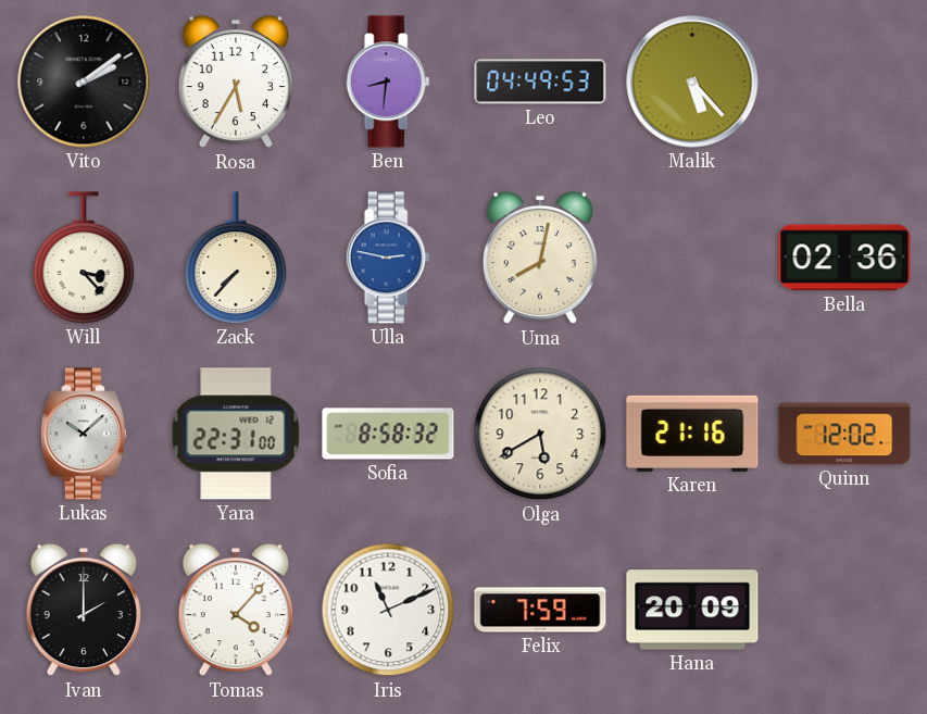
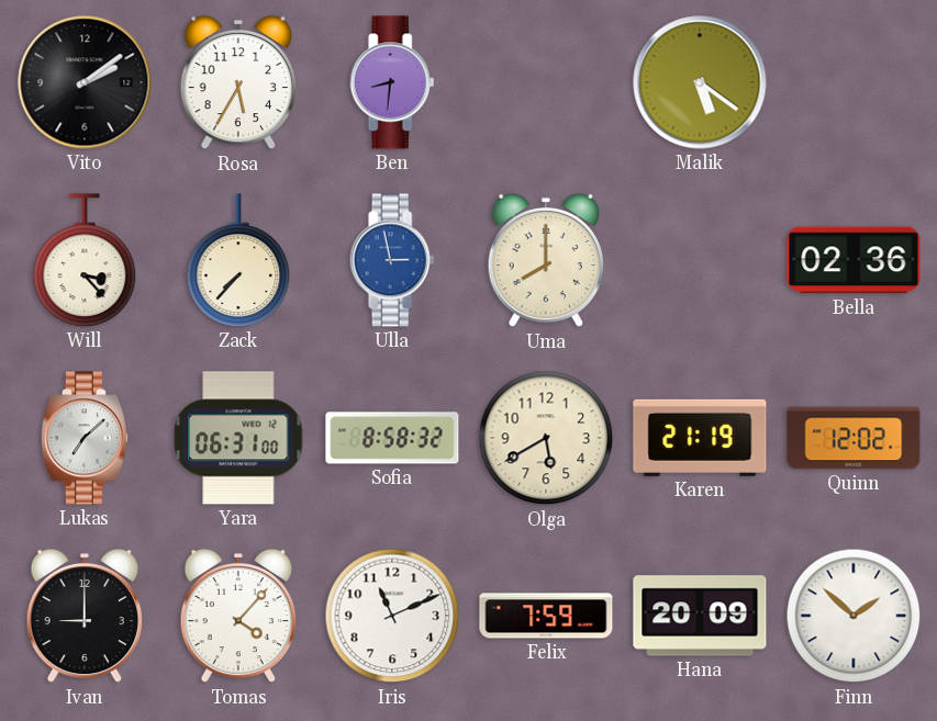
Leo: 04:49 -> none (540, 82)
Malik: 5:23 -> 5:21 (700, 82)
Ulla: 2:47 -> 2:58 (392, 260)
Uma: 8:02 -> 8:00 (545, 260)
Lukas: 10:08 -> 7:08 (85, 438)
Yara: 22:31 -> 06:31 (238, 438)
Karen: 21:16 -> 21:19 (700, 438)
Ivan: 2:00 -> 9:00 (83, 616)
Finn: none -> 1:52 (854, 616)
